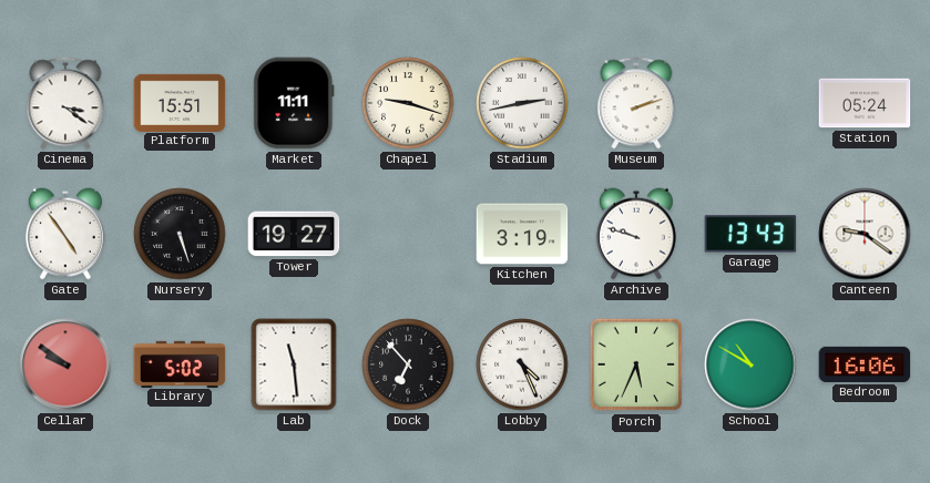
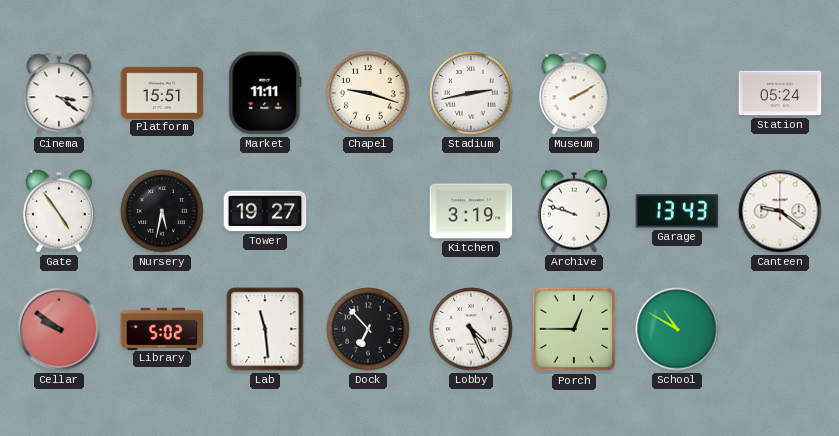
Museum: 2:12 -> 2:10 (574, 93)
Nursery: 5:27 -> 5:32 (162, 211)
Porch: 5:34 -> 12:45 (574, 329)
Bedroom: 16:06 -> none (865, 364)
